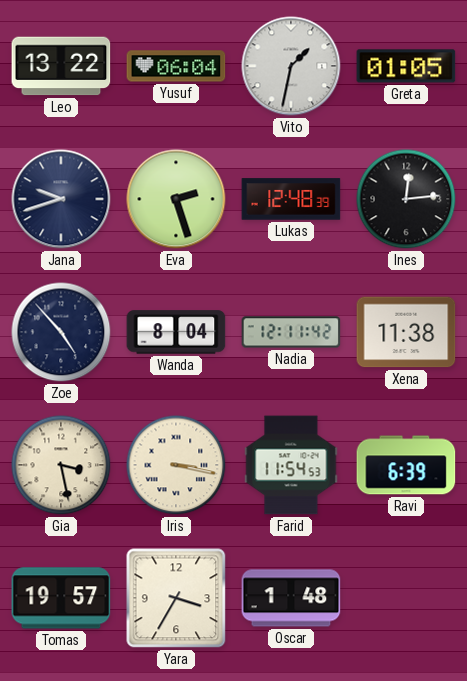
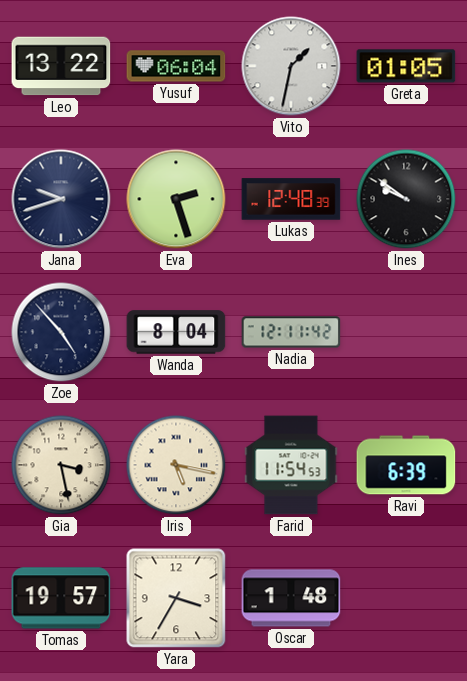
Ines: 12:14 -> 9:51 (406, 199)
Xena: 11:38 -> none (406, 332)
Iris: 3:17 -> 5:17 (176, 465)
